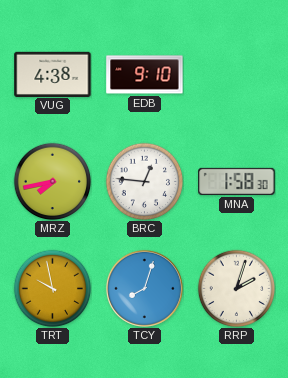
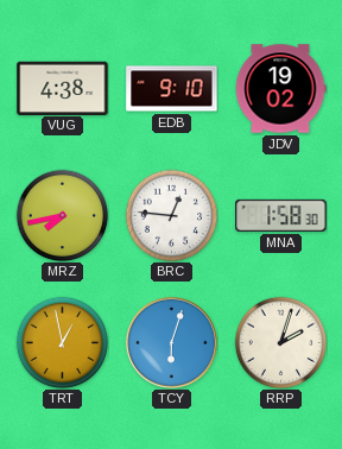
JDV: none -> 19:02 (280, 89)
TRT: 9:58 -> 12:58 (62, 342)
TCY: 8:03 -> 6:03 (171, 342)
